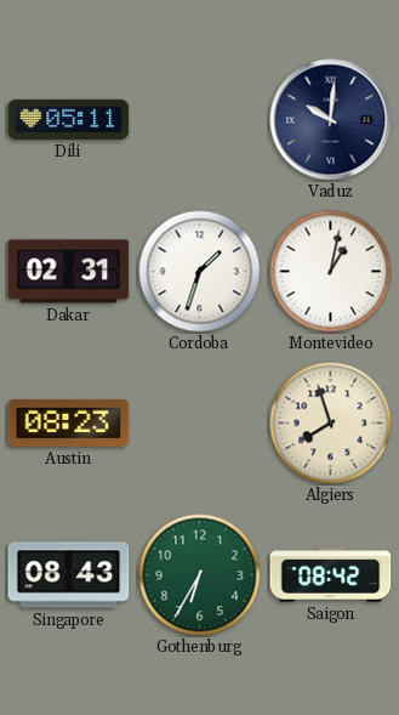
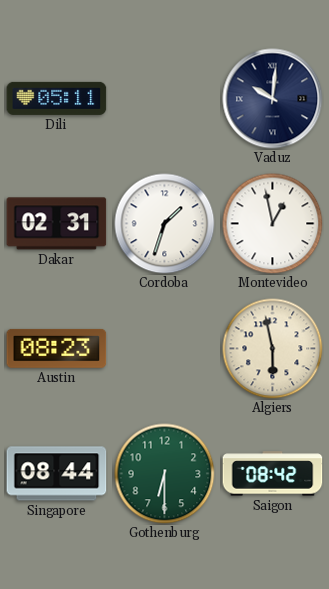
Montevideo: 1:02 -> 12:58 (273, 224)
Algiers: 7:57 -> 5:58 (273, 349)
Singapore: 08:43 -> 08:44 (57, 474)
Gothenburg: 6:35 -> 6:30 (165, 474)
